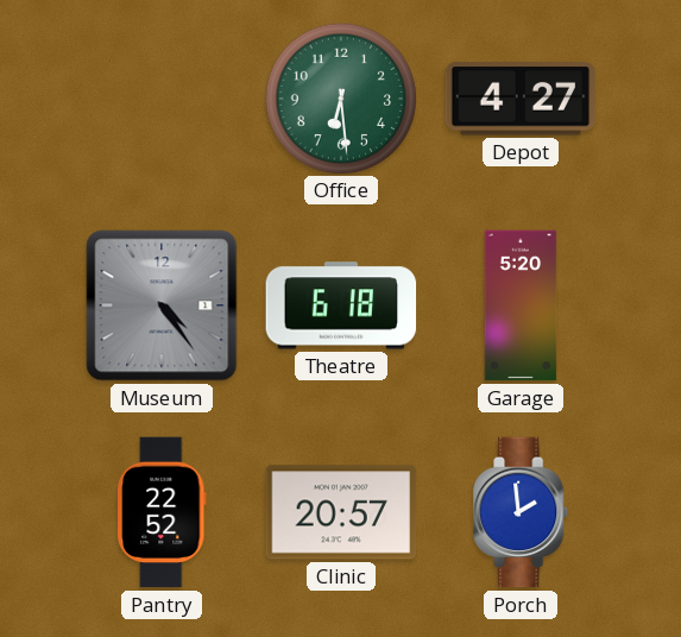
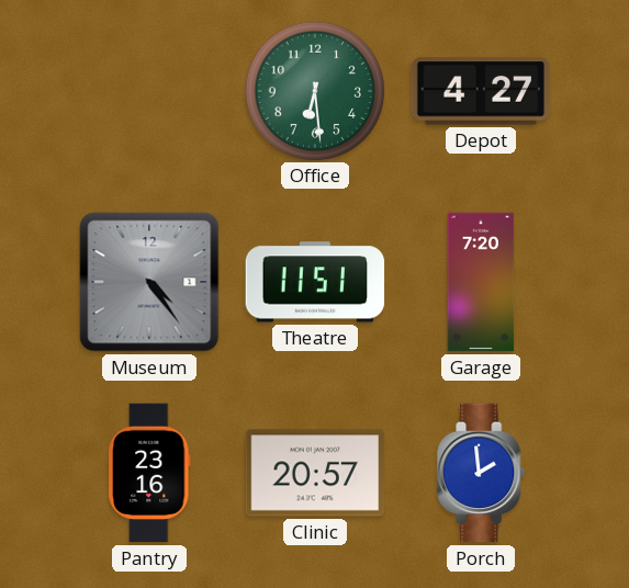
Theatre: 6:18 -> 11:51 (315, 282)
Garage: 5:20 -> 7:20 (481, 282)
Pantry: 22:52 -> 23:16 (149, 473)
